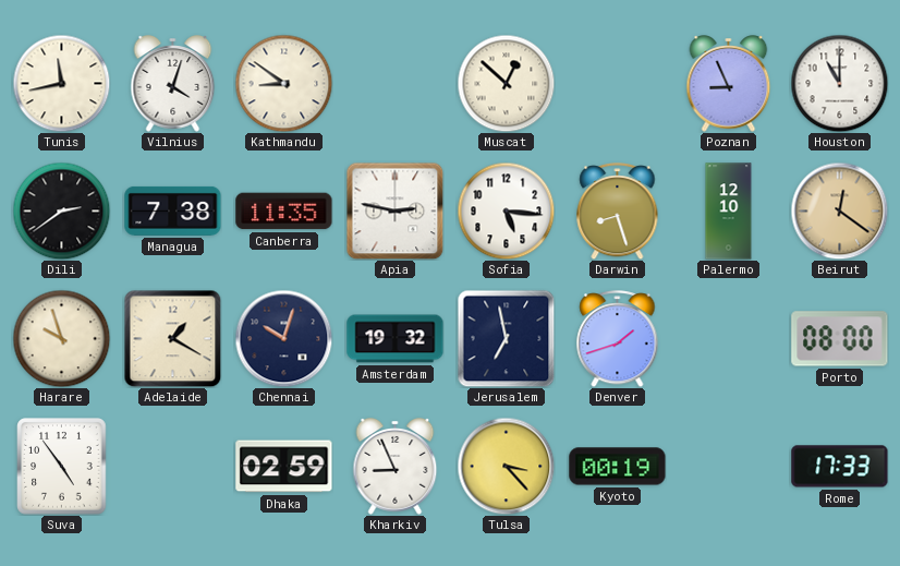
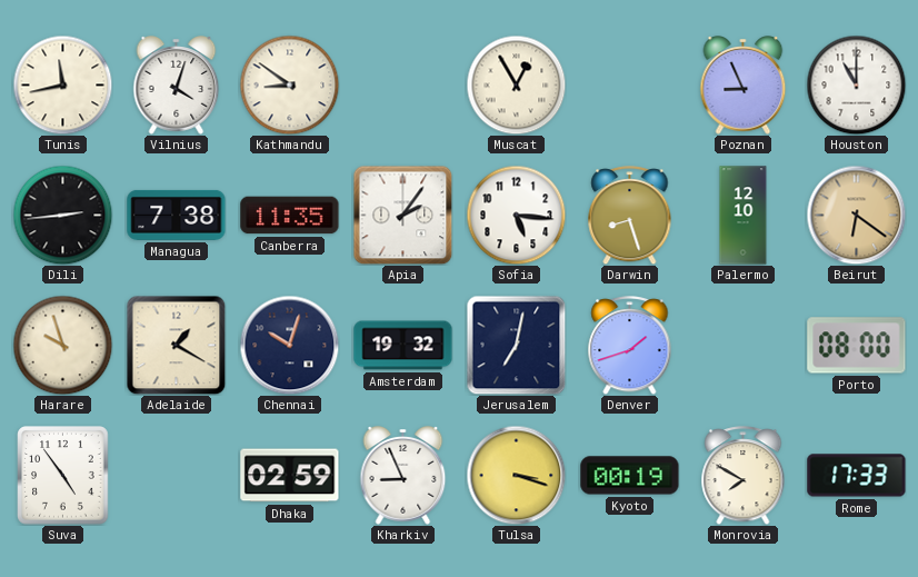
Muscat: 12:52 -> 12:55 (516, 84)
Dili: 2:39 -> 2:44 (62, 215)
Apia: 2:47 -> 2:06 (402, 215)
Beirut: 12:21 -> 6:21 (856, 215)
Jerusalem: 6:58 -> 7:02 (516, 345)
Tulsa: 3:23 -> 3:18 (516, 475)
Monrovia: none -> 7:50 (744, 476)
